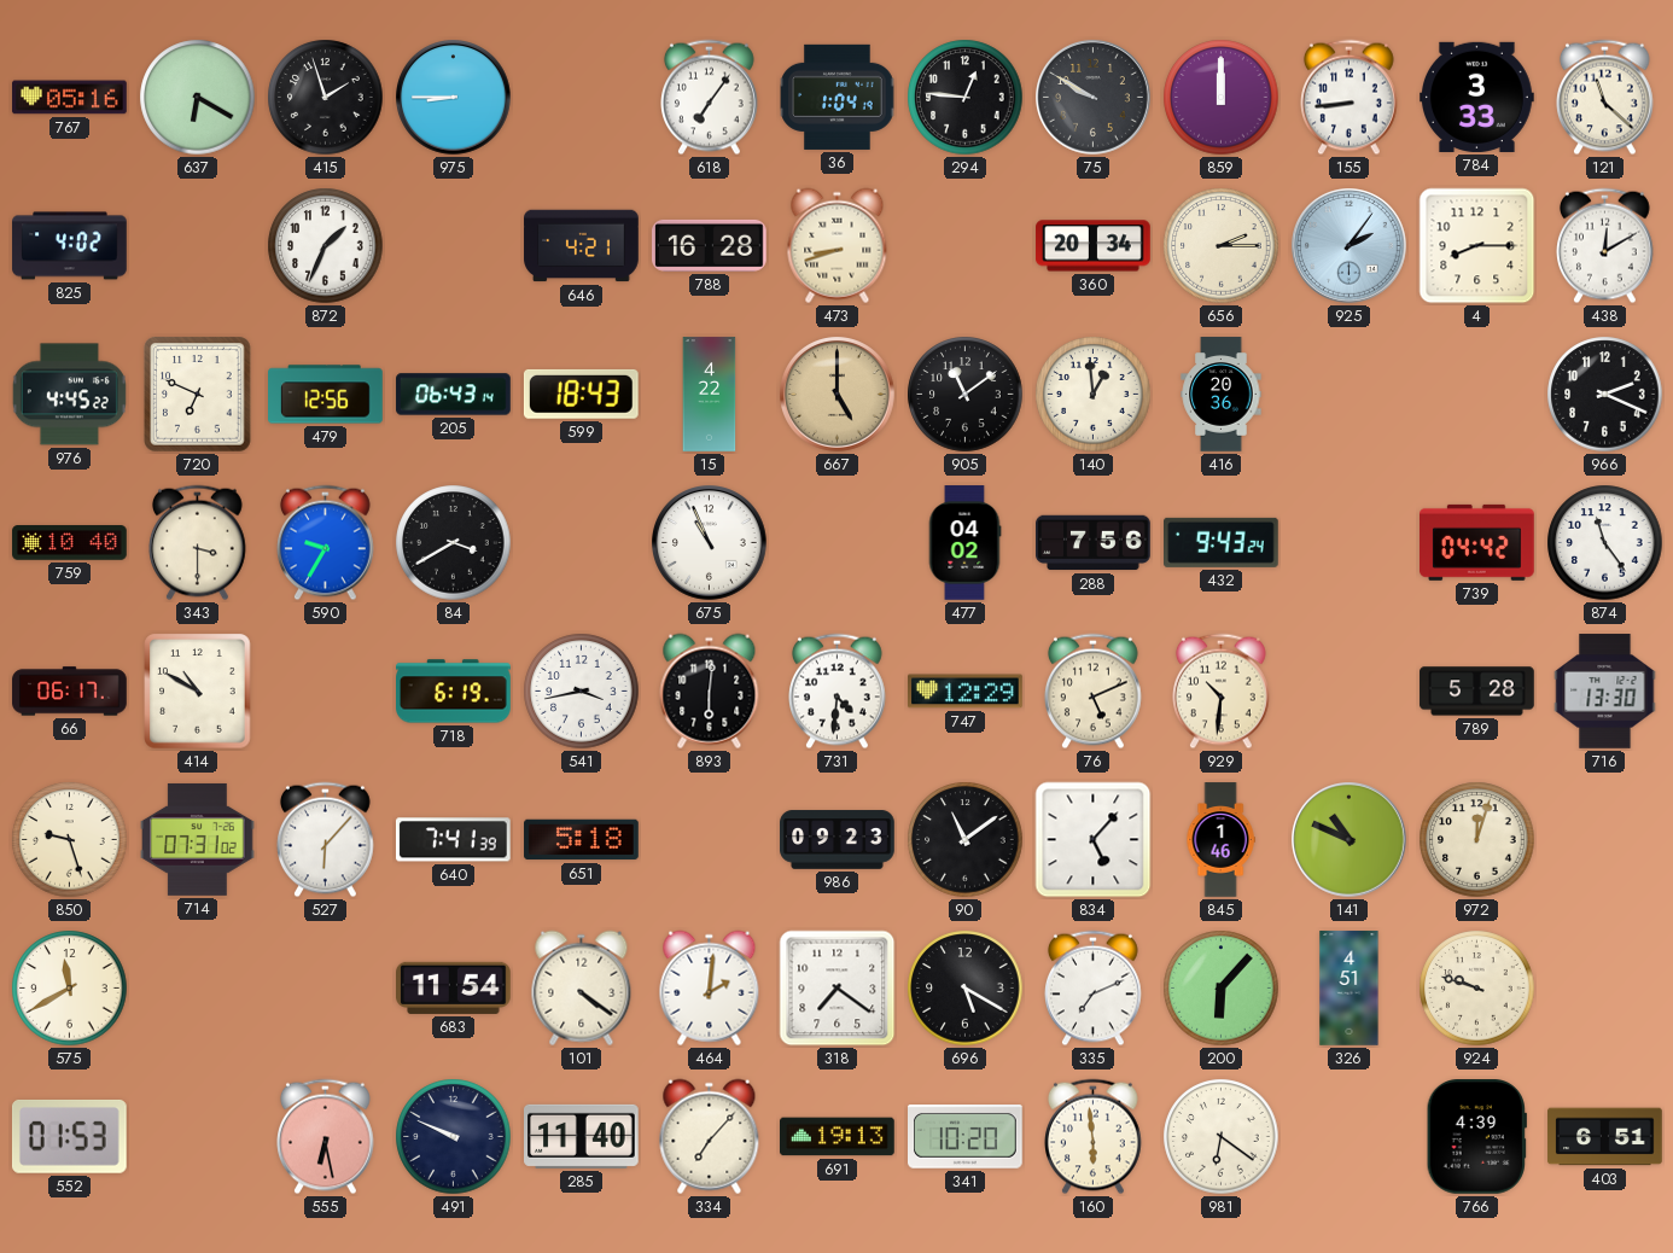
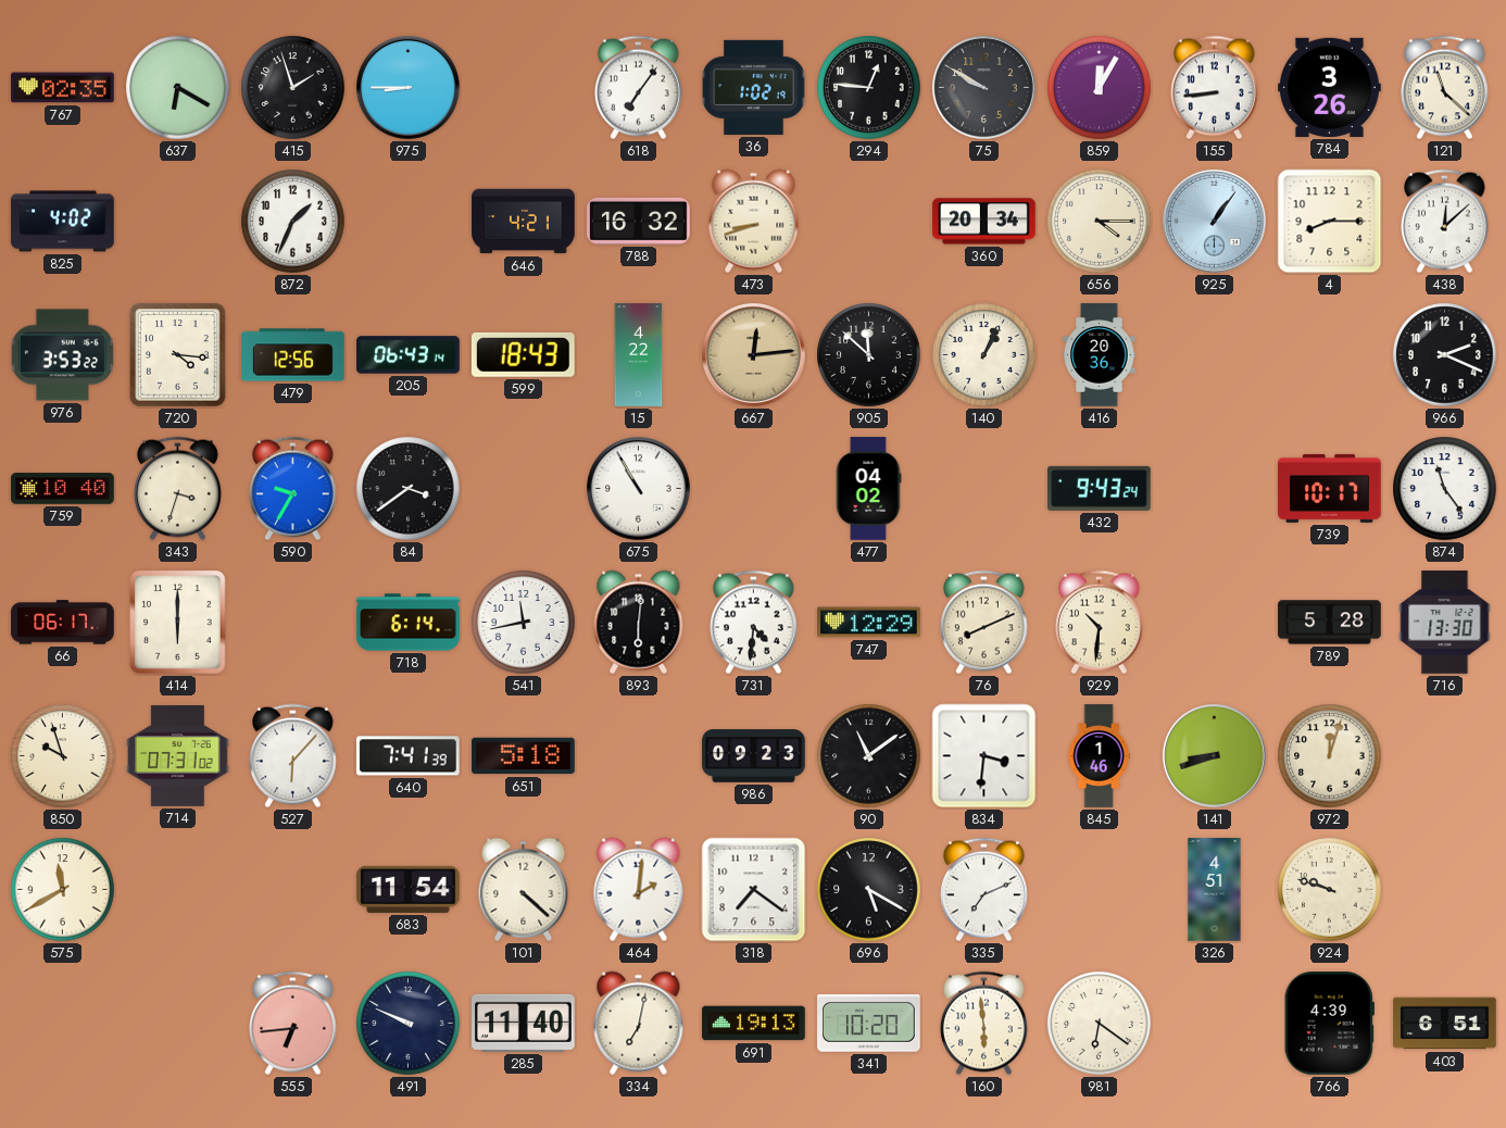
767: 05:16 -> 02:35 (63, 88)
36: 1:04 -> 1:02 (754, 87)
859: 12:00 -> 12:05 (1100, 88)
784: 3:33 -> 3:26 (1330, 87)
788: 16:28 -> 16:32 (639, 221)
656: 2:15 -> 4:15 (1100, 222)
925: 2:06 -> 1:06 (1215, 222)
438: 12:10 -> 12:08 (1445, 222)
976: 4:45 -> 3:53 (62, 355)
720: 6:49 -> 4:16 (178, 355)
667: 5:00 -> 12:14 (754, 355)
905: 11:09 -> 11:52 (869, 355)
140: 12:59 -> 1:04 (984, 355)
343: 3:30 -> 3:33 (178, 489)
84: 3:40 -> 3:39 (409, 489)
675: 10:56 -> 10:55 (639, 489)
288: 7:56 -> none (1094, 543)
739: 04:42 -> 10:17 (1330, 488)
414: 10:50 -> 6:00 (178, 623)
718: 6:19 -> 6:14 (409, 623)
541: 3:43 -> 11:43 (524, 623)
76: 5:11 -> 8:11 (984, 623)
850: 9:27 -> 9:57 (63, 756)
834: 5:07 -> 3:31 (984, 756)
141: 10:49 -> 8:42 (1215, 756)
101: 4:21 -> 4:22 (524, 890)
200: 6:07 -> none (1222, 989)
552: 01:53 -> none (69, 1136)
555: 6:28 -> 6:44 (293, 1024)
334: 7:07 -> 7:02 (639, 1024)
